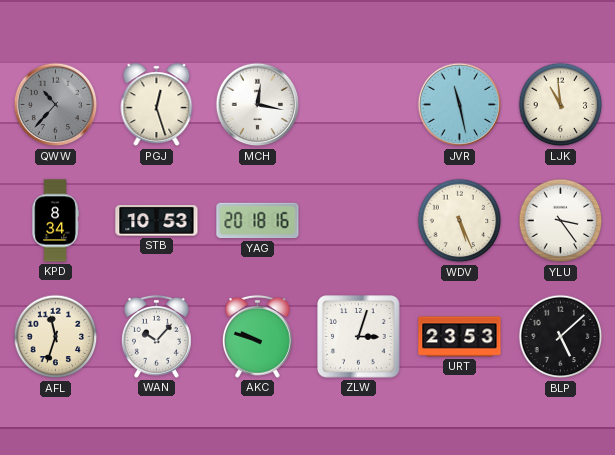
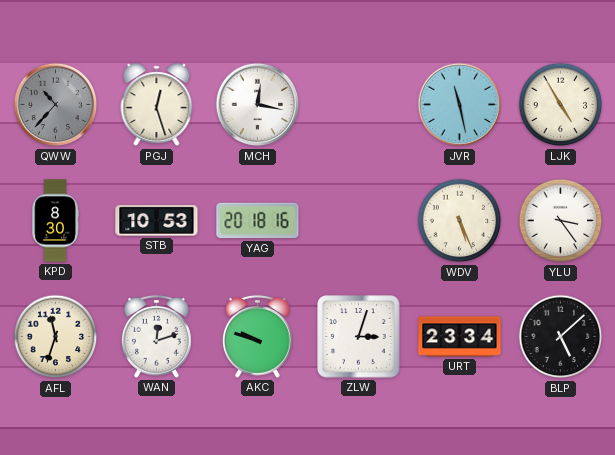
LJK: 10:59 -> 4:55 (561, 105)
KPD: 8:34 -> 8:30 (55, 221)
WAN: 10:07 -> 12:12 (156, 336)
URT: 23:53 -> 23:34 (460, 337)
